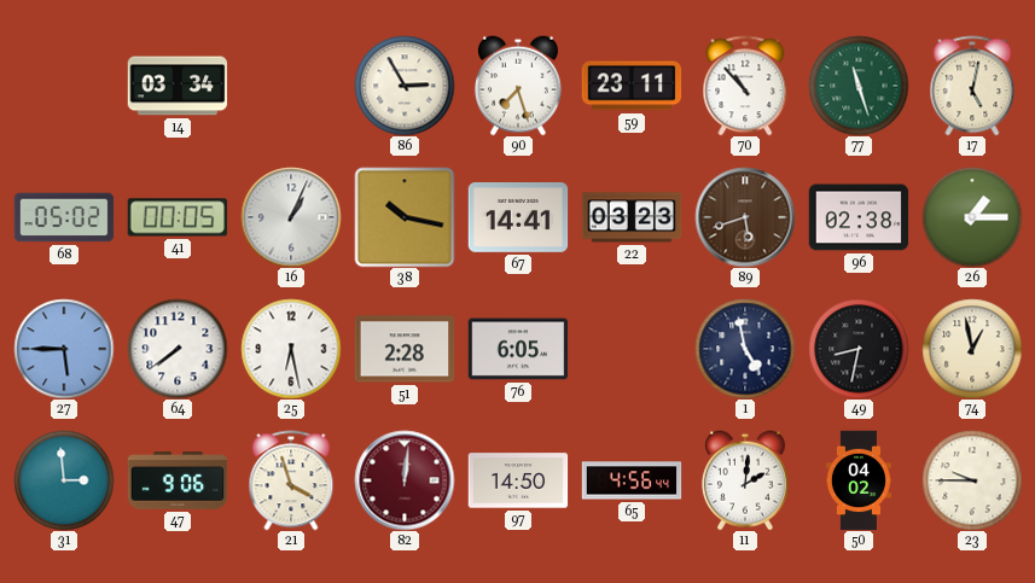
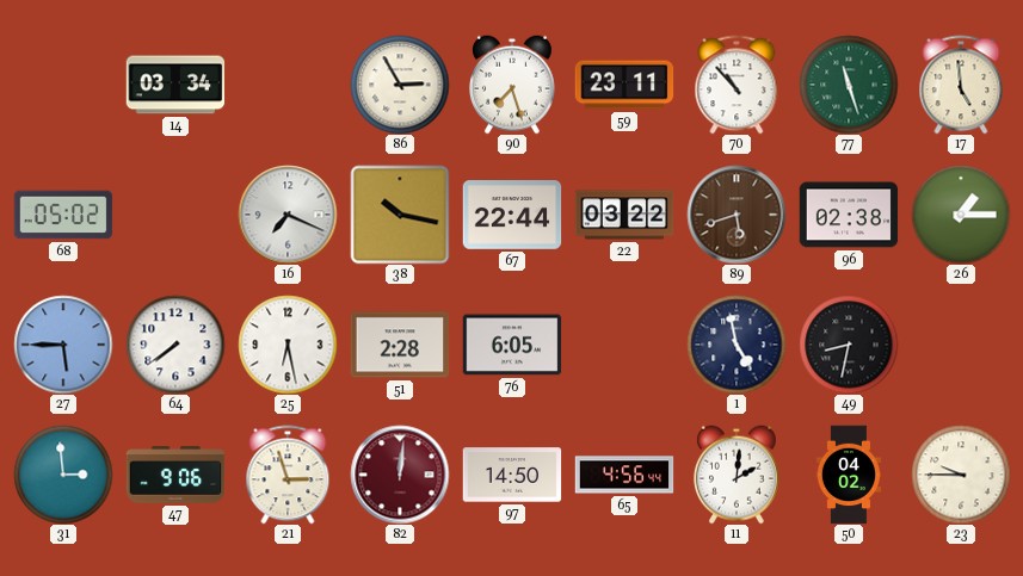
17: 5:02 -> 4:59 (961, 85)
41: 00:05 -> none (178, 217)
16: 1:04 -> 7:19 (288, 215)
67: 14:41 -> 22:44 (512, 216)
22: 03:23 -> 03:22 (624, 215)
74: 12:58 -> none (972, 349)
21: 3:57 -> 2:57 (288, 475)
